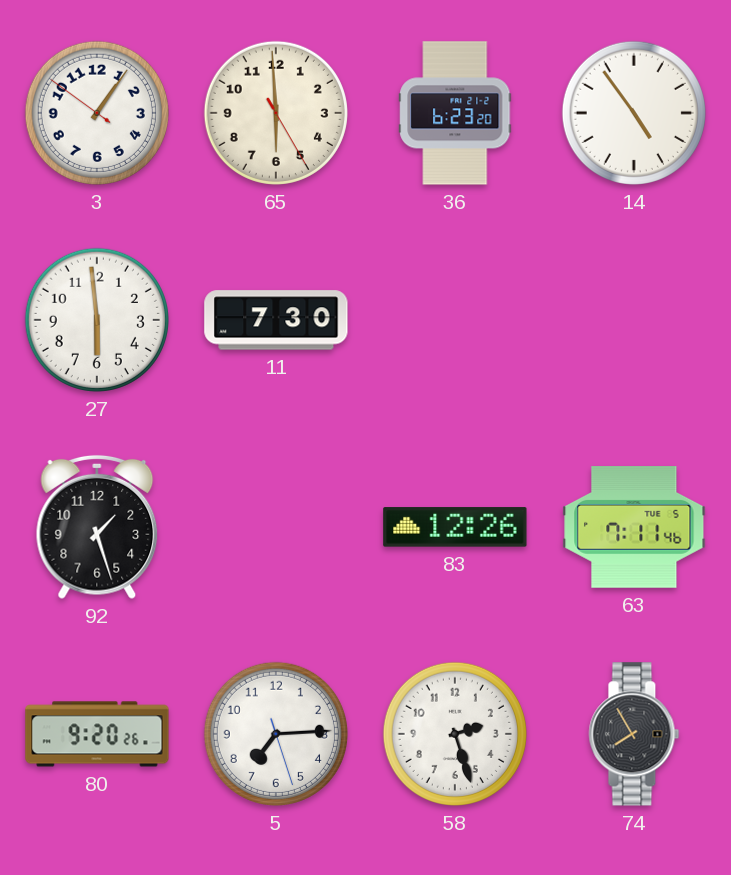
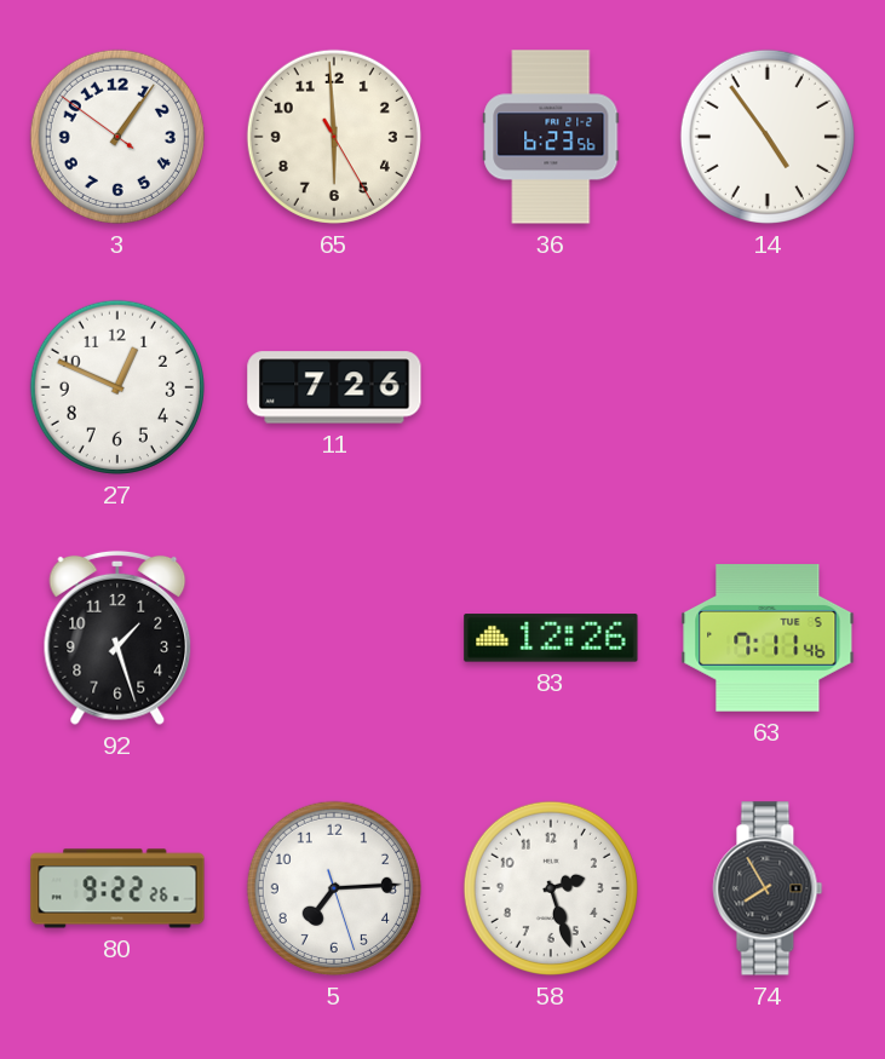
36: 6:23:20 -> 6:23:56 (551, 137)
27: 5:59 -> 12:49 (117, 387)
11: 7:30 -> 7:26 (334, 387)
80: 9:20 -> 9:22 (117, 888)
